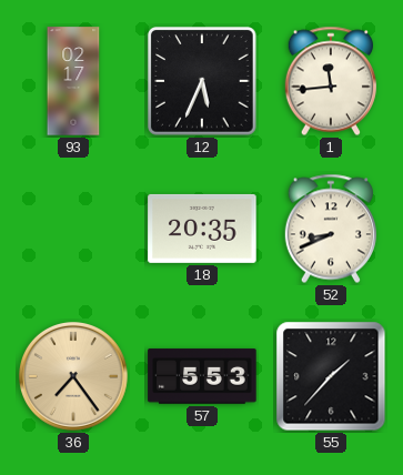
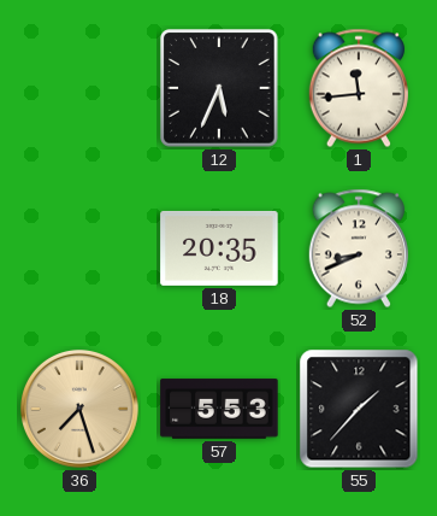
93: 02:17 -> none (73, 81)
36: 7:24 -> 7:27 (79, 409)
